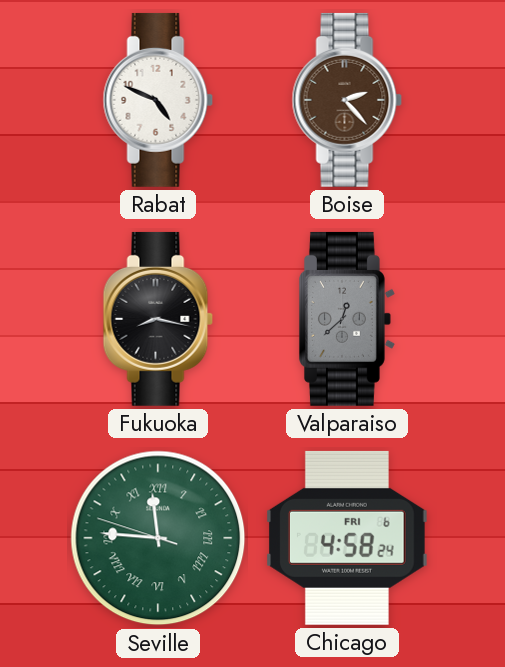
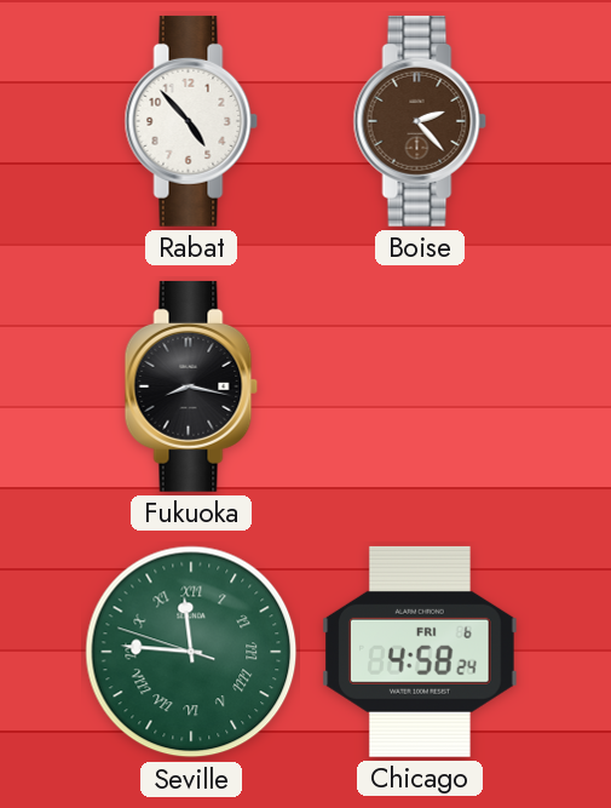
Rabat: 4:49 -> 4:53 (191, 121)
Valparaiso: 12:38 -> none (347, 319)
